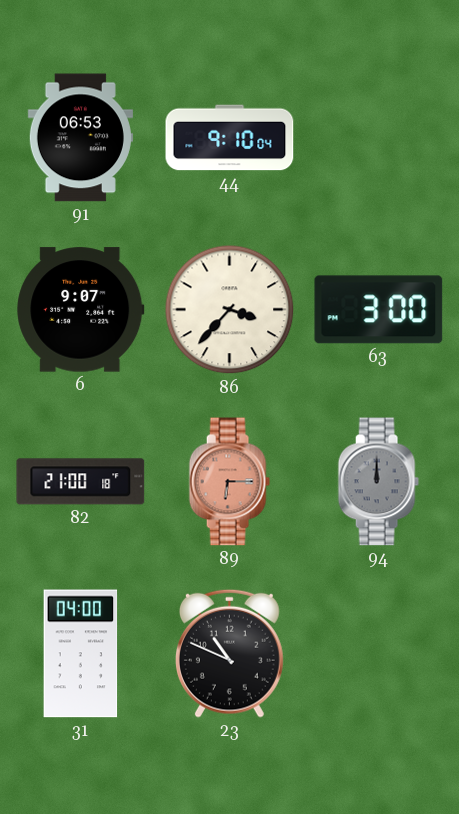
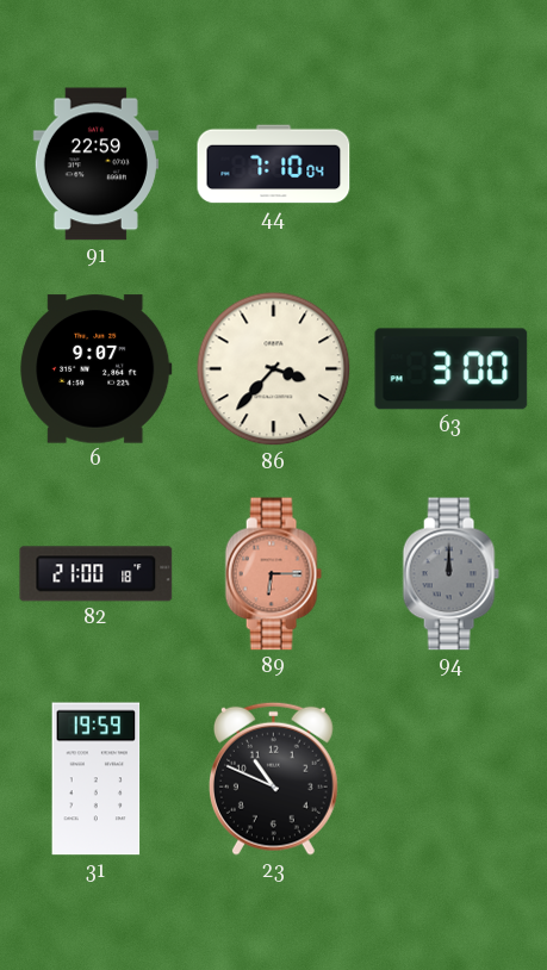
91: 06:53 -> 22:59 (95, 164)
44: 9:10 -> 7:10 (274, 164)
31: 04:00 -> 19:59 (97, 779)
